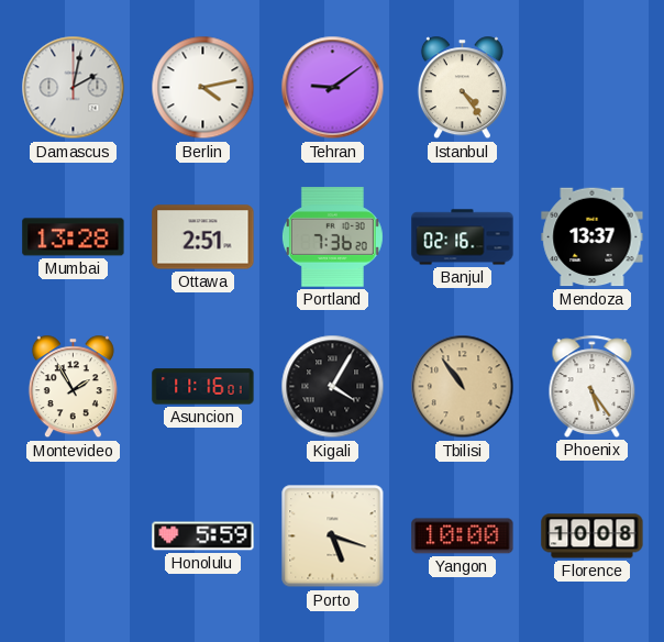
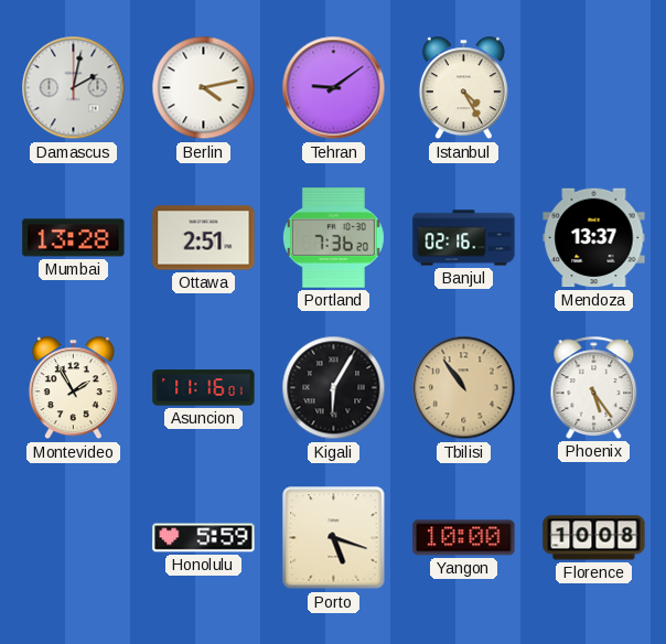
Istanbul: 4:24 -> 4:25 (463, 88)
Kigali: 4:05 -> 6:05 (334, 388)
